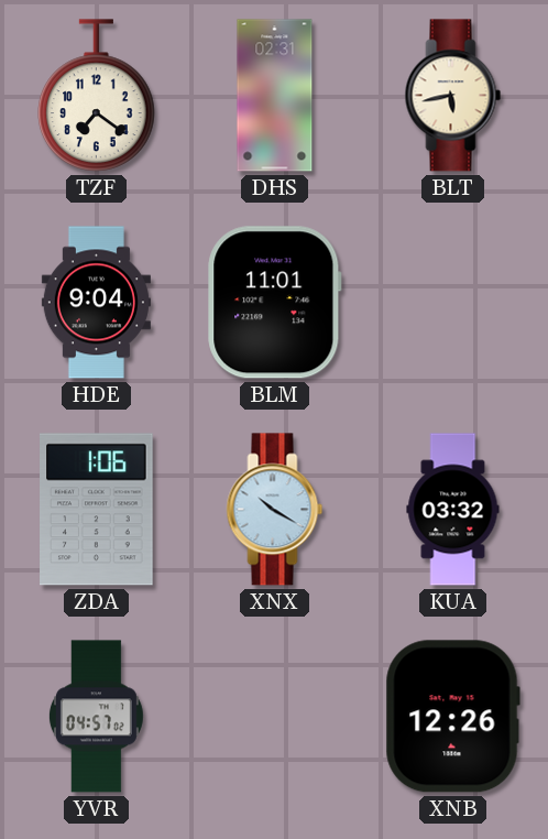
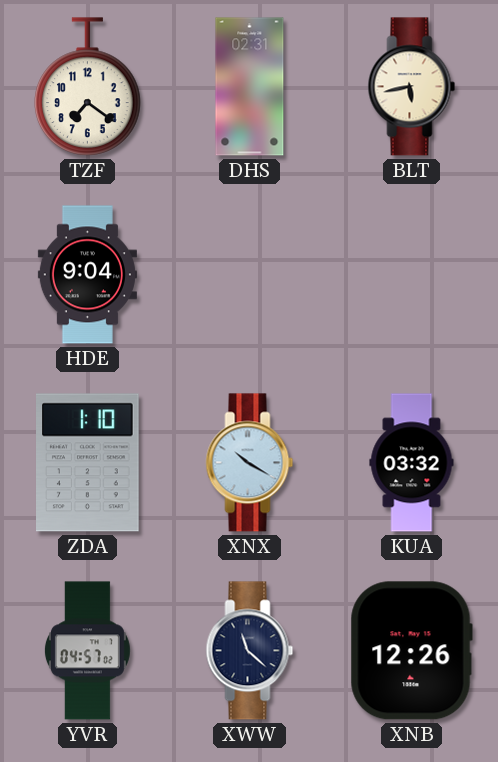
BLM: 11:01 -> none (275, 303)
ZDA: 1:06 -> 1:10 (88, 463)
XWW: none -> 11:22 (250, 651)
